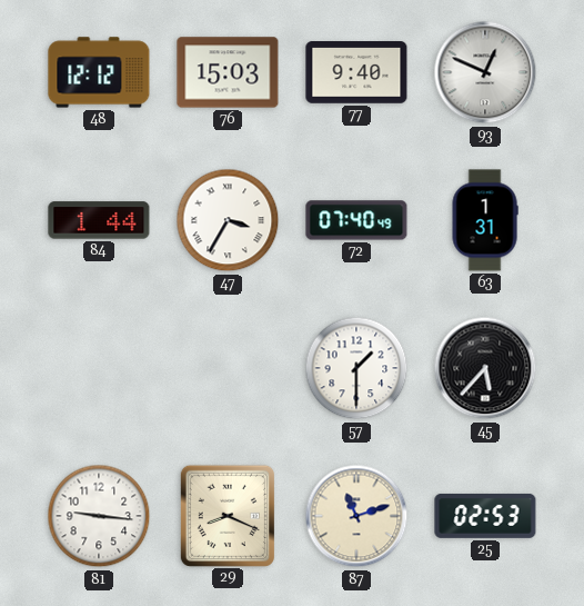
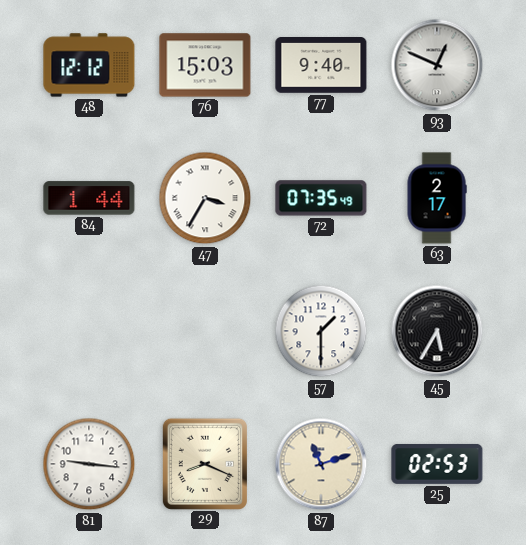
72: 07:40 -> 07:35 (321, 198)
63: 1:31 -> 2:17 (437, 198)
45: 5:37 -> 5:35 (437, 331)
